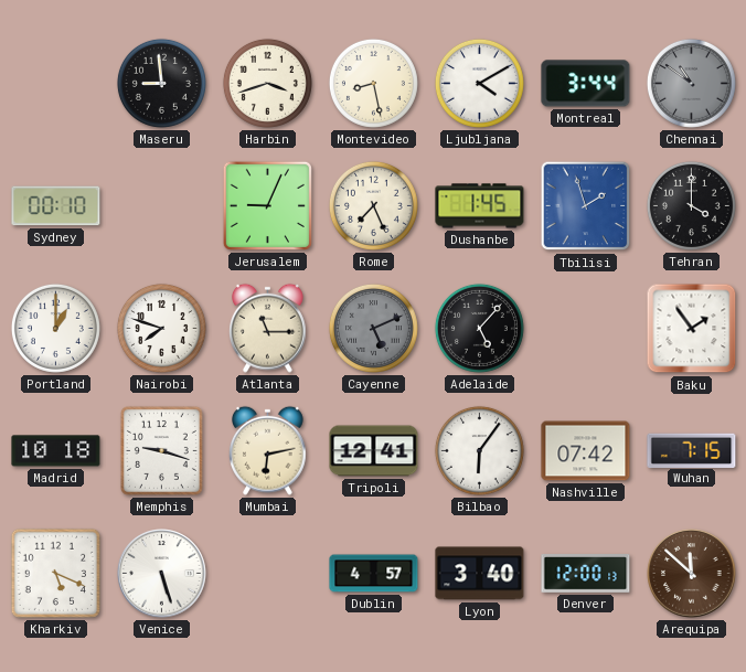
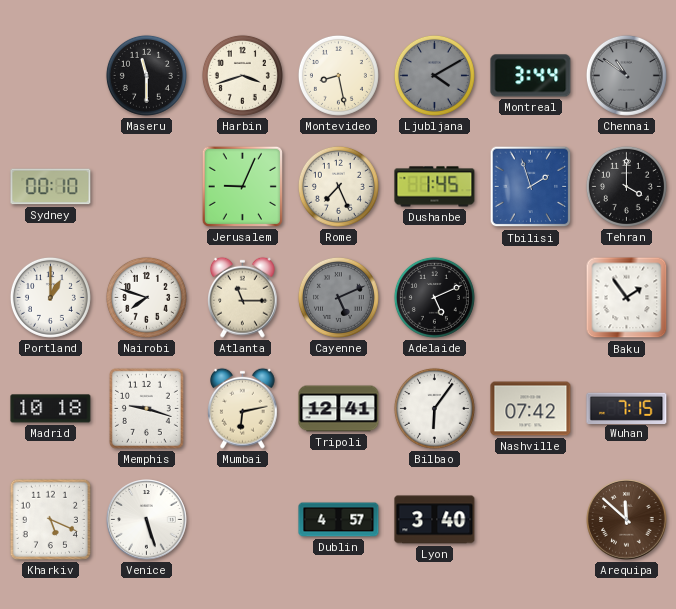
Maseru: 8:59 -> 11:30 (146, 75)
Ljubljana dial: white -> grey (434, 75)
Adelaide: 5:07 -> 5:11 (434, 297)
Denver: 12:00 -> none (586, 574)
